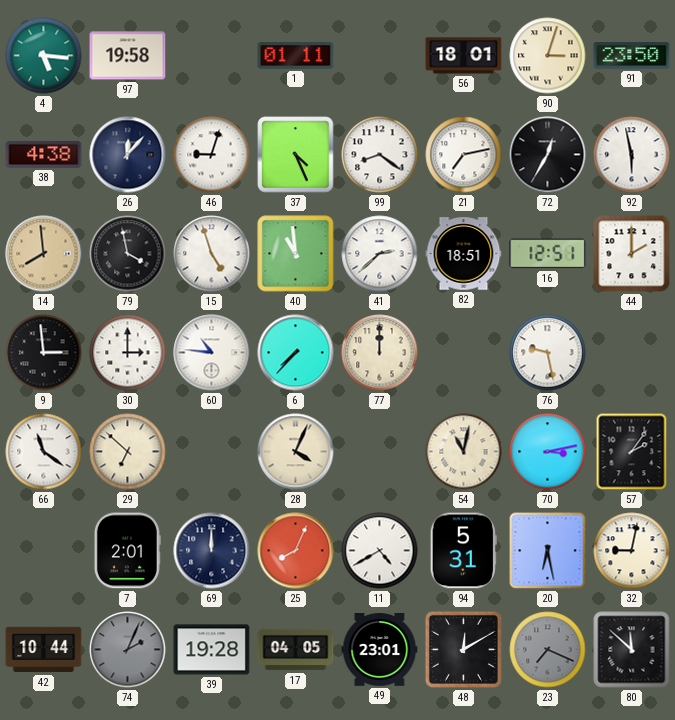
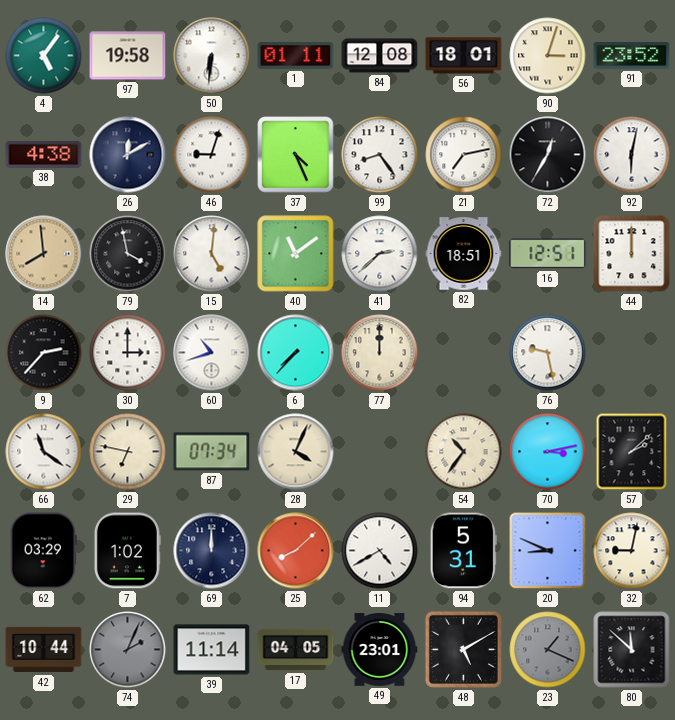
4: 5:16 -> 5:06 (44, 56)
50: none -> 6:31 (212, 56)
84: none -> 12:08 (380, 56)
91: 23:50 -> 23:52 (632, 56)
26: 12:07 -> 12:10 (128, 155)
99: 8:21 -> 8:24 (380, 155)
92: 5:58 -> 6:02 (632, 155)
15: 4:57 -> 5:01 (212, 254)
40: 10:59 -> 11:09 (296, 254)
44: 2:00 -> 12:00 (632, 254)
9: 2:59 -> 2:37 (44, 353)
60: 10:46 -> 10:42 (212, 353)
29: 6:52 -> 6:47 (128, 452)
87: none -> 07:34 (212, 452)
54: 11:02 -> 10:36 (464, 452)
57: 2:06 -> 2:08 (632, 452)
62: none -> 03:29 (43, 551)
7: 2:01 -> 1:02 (127, 551)
25: 8:04 -> 8:08 (296, 551)
20: 6:28 -> 8:49 (548, 551)
39: 19:28 -> 11:14 (212, 650)
48: 12:10 -> 5:10 (463, 649)
23: 7:19 -> 1:19 (548, 650)
